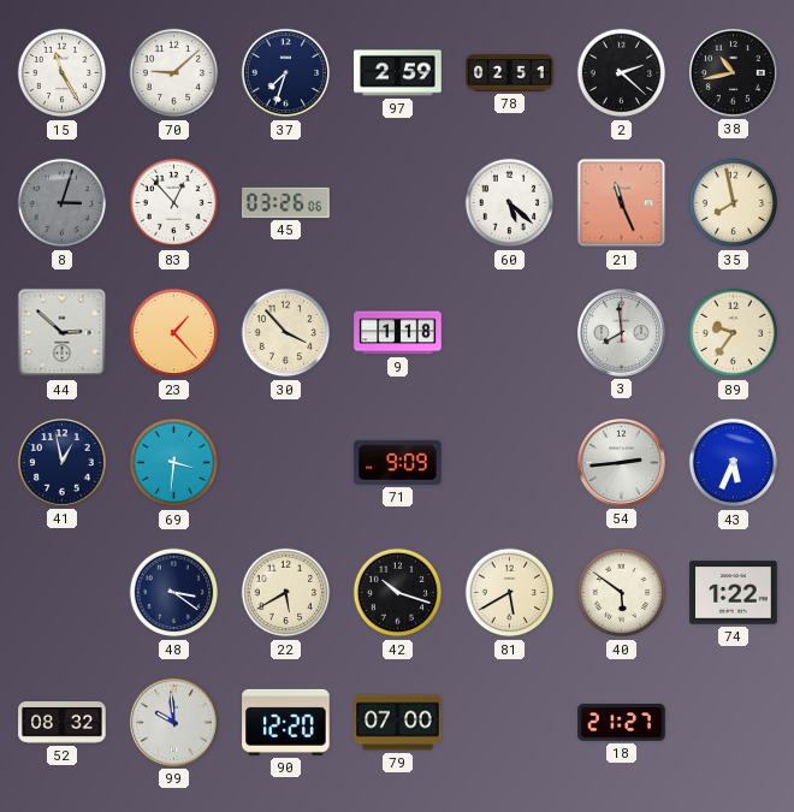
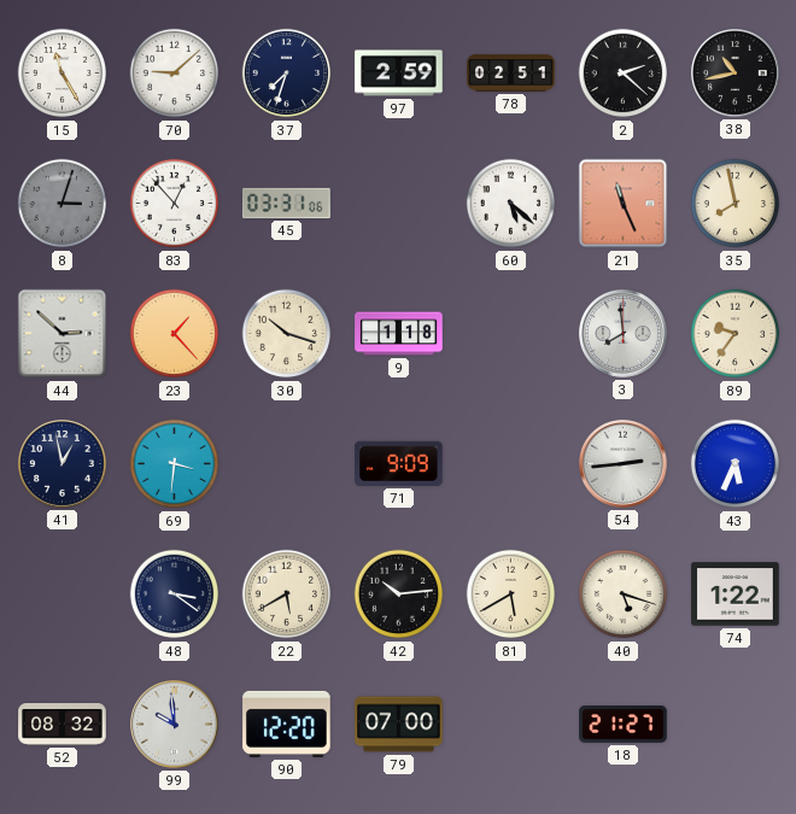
45: 03:26 -> 03:31 (287, 203)
30: 3:53 -> 10:18 (287, 334)
42: 10:18 -> 10:14 (399, 595)
40: 5:51 -> 5:18 (624, 595)
